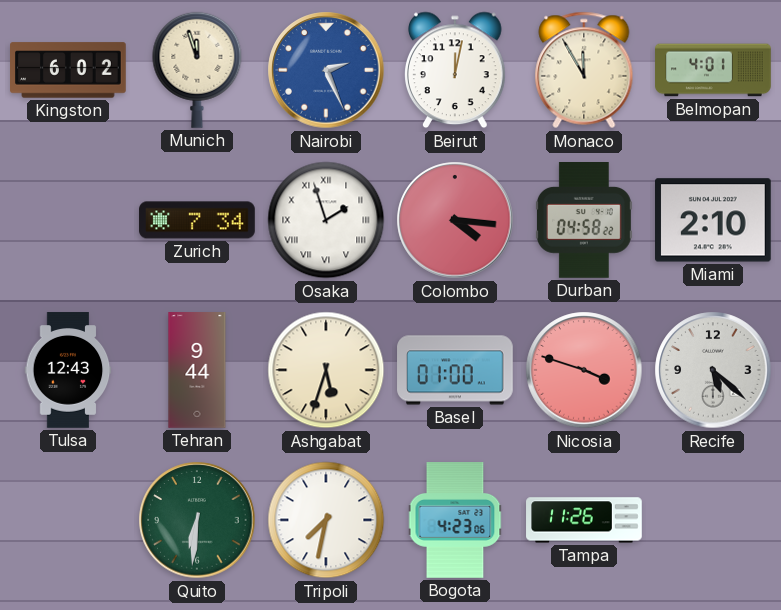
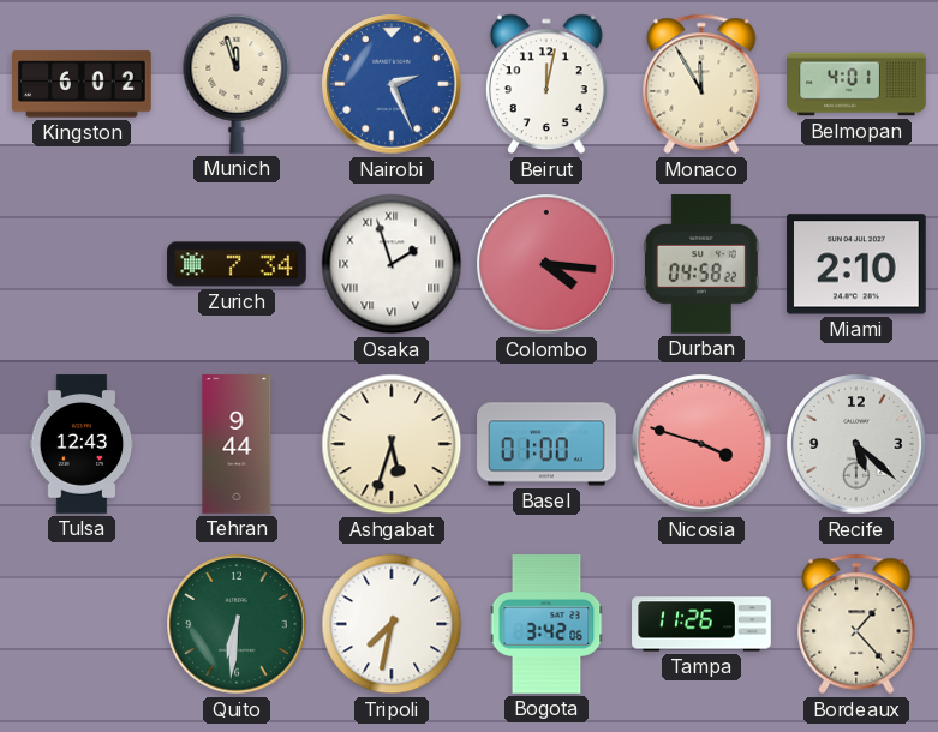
Bogota: 4:23 -> 3:42 (546, 624)
Bordeaux: none -> 1:23 (856, 624)
